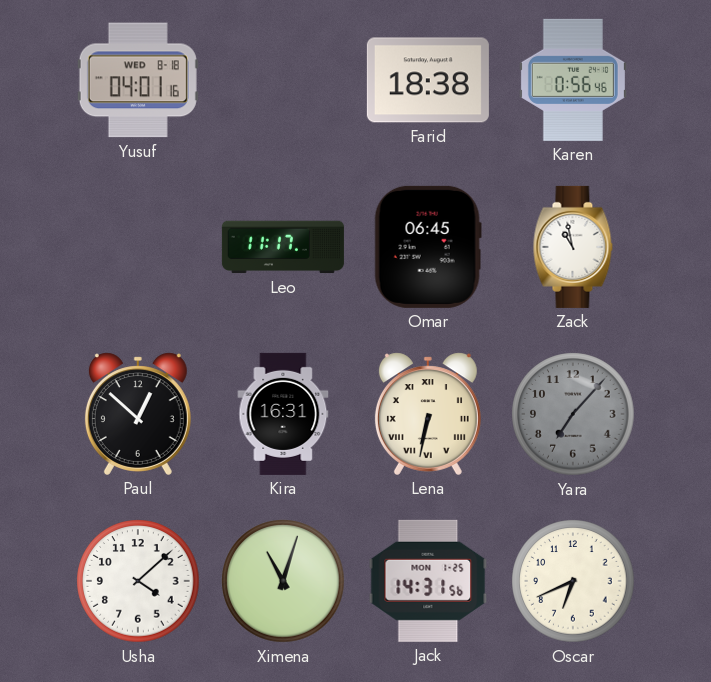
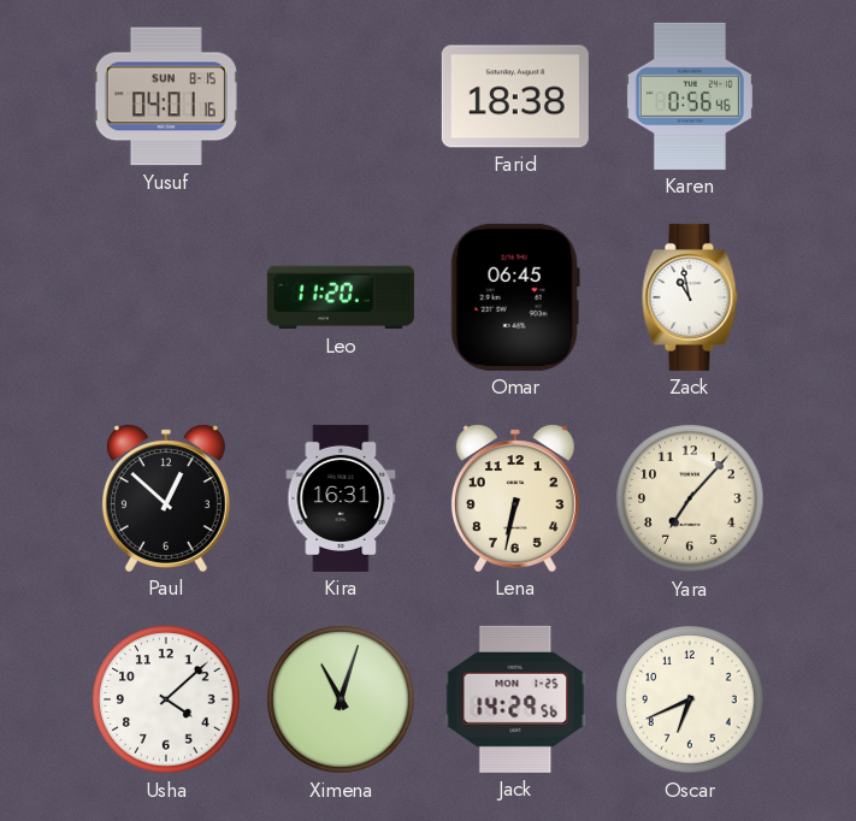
Yusuf date: WED 8-18 -> SUN 8-15 (166, 96)
Leo: 11:17 -> 11:20 (341, 297)
Lena numerals: Roman -> Arabic (515, 498)
Yara dial: grey -> cream (690, 498)
Jack: 14:31 -> 14:29 (515, 699)
